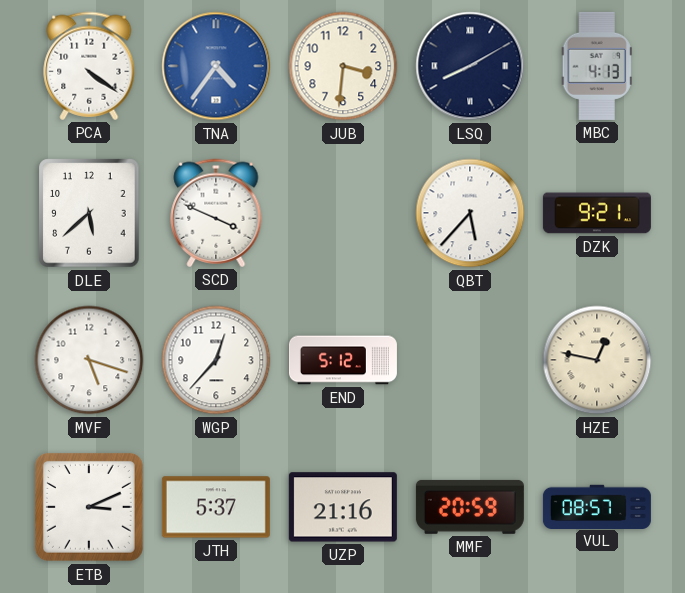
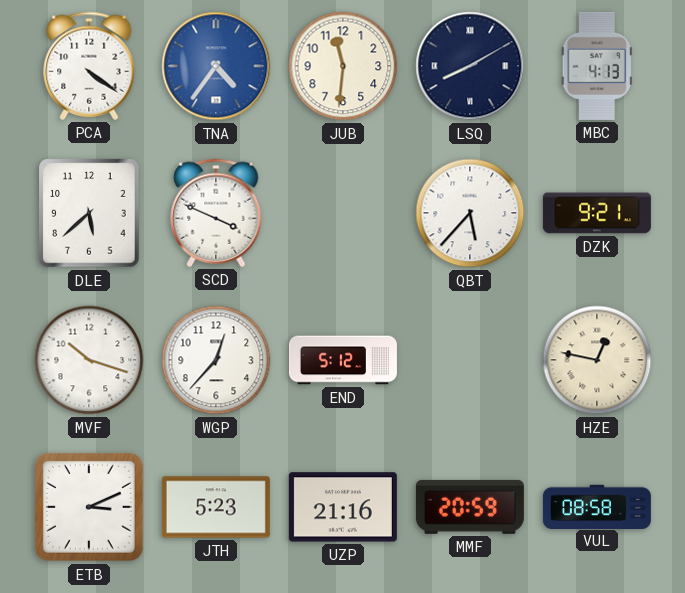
JUB: 3:31 -> 11:31 (343, 66)
MVF: 5:18 -> 10:18 (89, 360)
JTH: 5:37 -> 5:23 (216, 507)
VUL: 08:57 -> 08:58 (597, 506)
